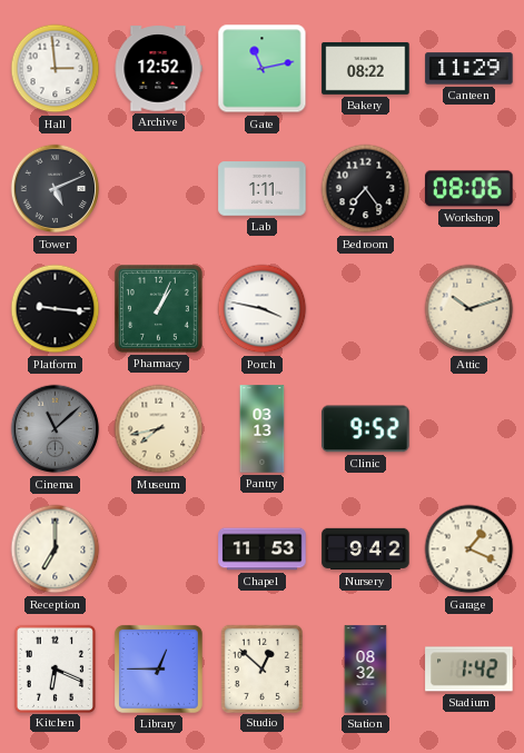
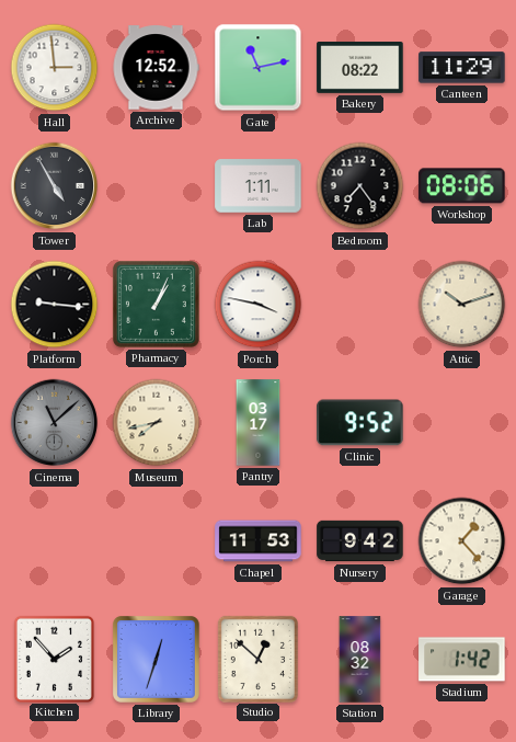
Tower: 5:11 -> 4:55 (55, 186)
Pantry: 03:13 -> 03:17 (259, 423)
Reception: 7:00 -> none (56, 549)
Garage: 1:19 -> 1:23 (462, 541)
Kitchen: 6:19 -> 1:53 (54, 659)
Library: 12:45 -> 12:33 (156, 659)
